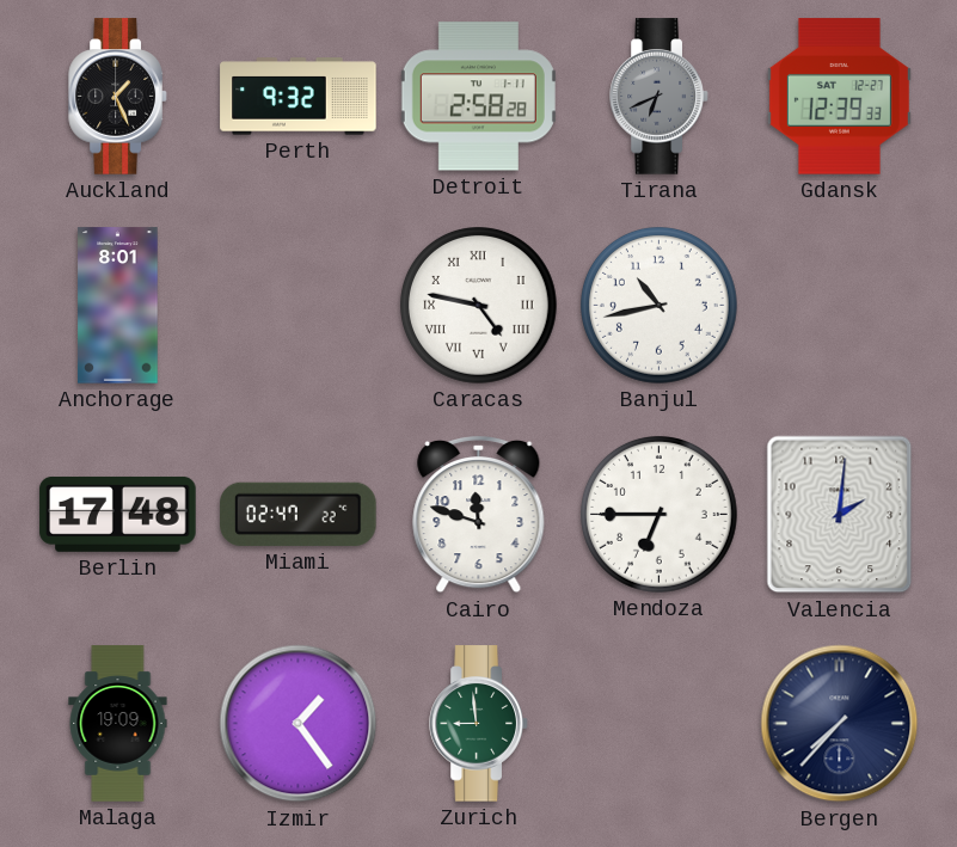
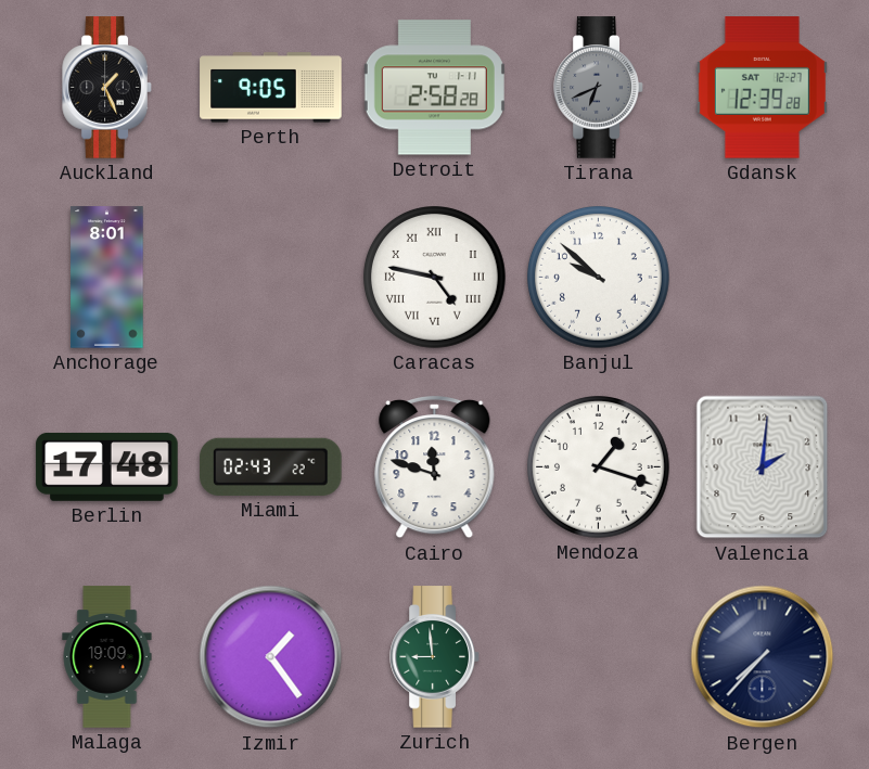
Perth: 9:32 -> 9:05 (271, 88)
Gdansk: 12:39:33 -> 12:39:28 (762, 88)
Banjul: 10:43 -> 9:52 (599, 278)
Miami: 02:47 -> 02:43 (271, 466)
Mendoza: 6:45 -> 1:18 (599, 467)
